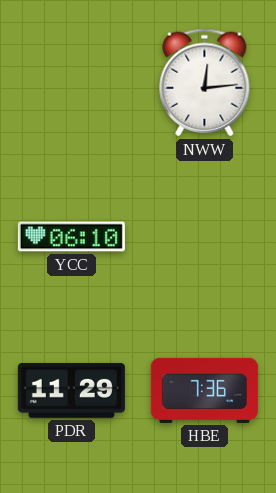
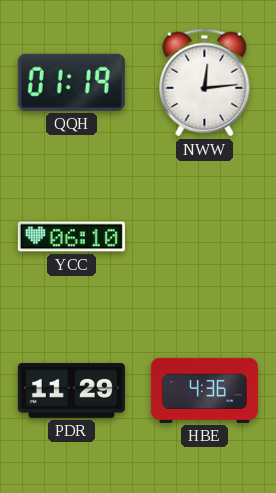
QQH: none -> 01:19 (71, 82)
HBE: 7:36 -> 4:36 (204, 390)
